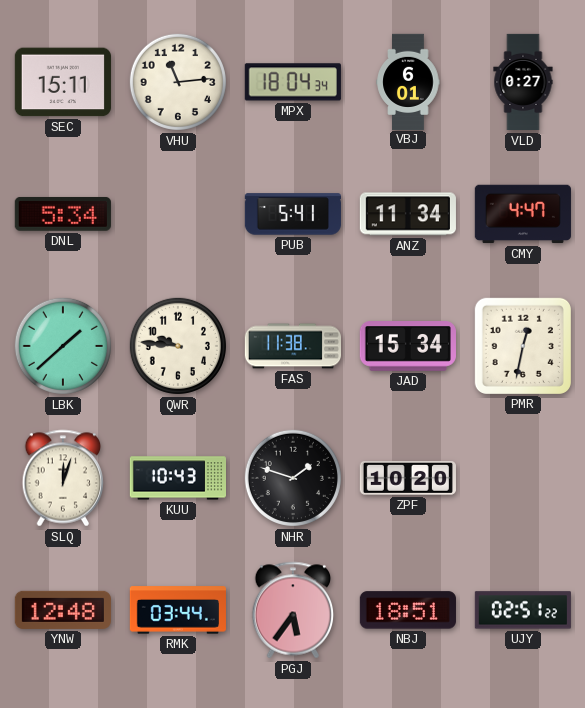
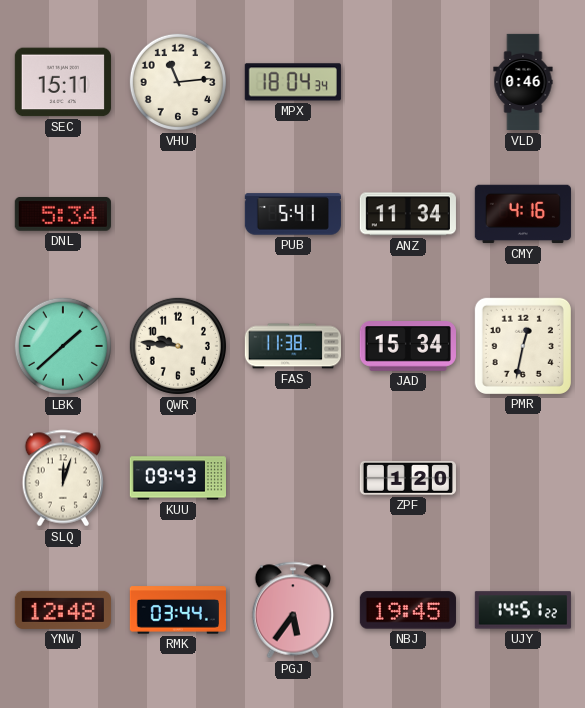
VBJ: 6:01 -> none (408, 81)
VLD: 0:27 -> 0:46 (523, 82)
CMY: 4:47 -> 4:16 (523, 214)
KUU: 10:43 -> 09:43 (177, 478)
NHR: 1:48 -> none (293, 478)
ZPF: 10:20 -> 1:20 (408, 478)
NBJ: 18:51 -> 19:45 (408, 610)
UJY: 02:51 -> 14:51 (523, 610)
